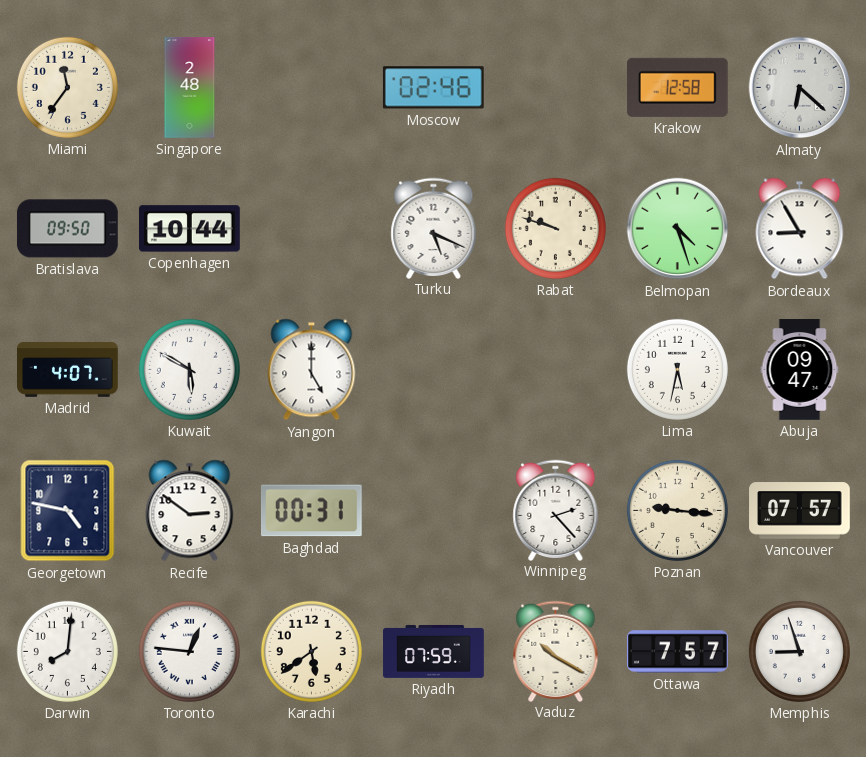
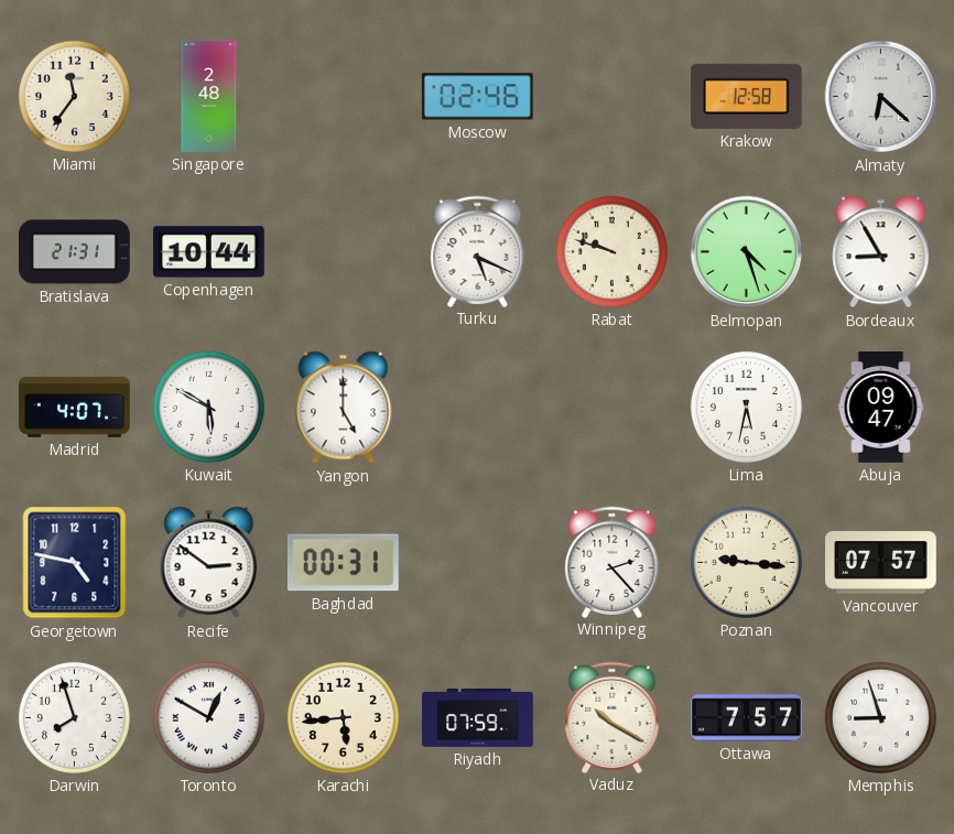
Bratislava: 09:50 -> 21:31 (74, 252)
Darwin: 8:01 -> 7:57 (74, 717)
Toronto: 12:46 -> 12:50 (208, 717)
Karachi: 5:39 -> 5:44 (343, 717)
